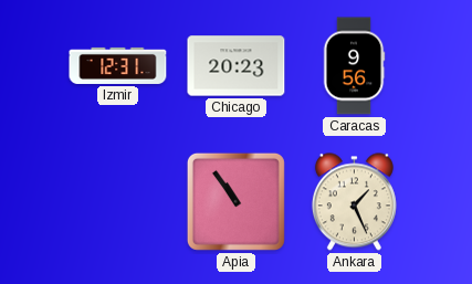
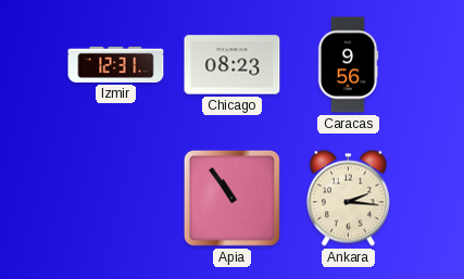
Chicago: 20:23 -> 08:23 (233, 65)
Ankara: 1:26 -> 2:16 (348, 199)
